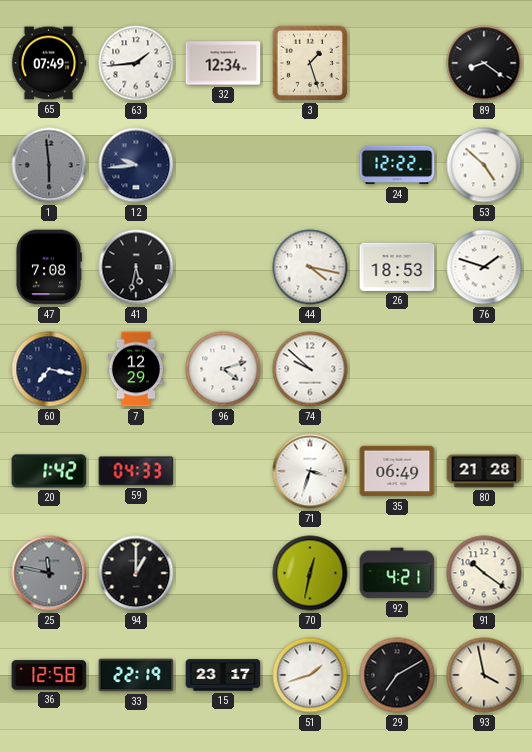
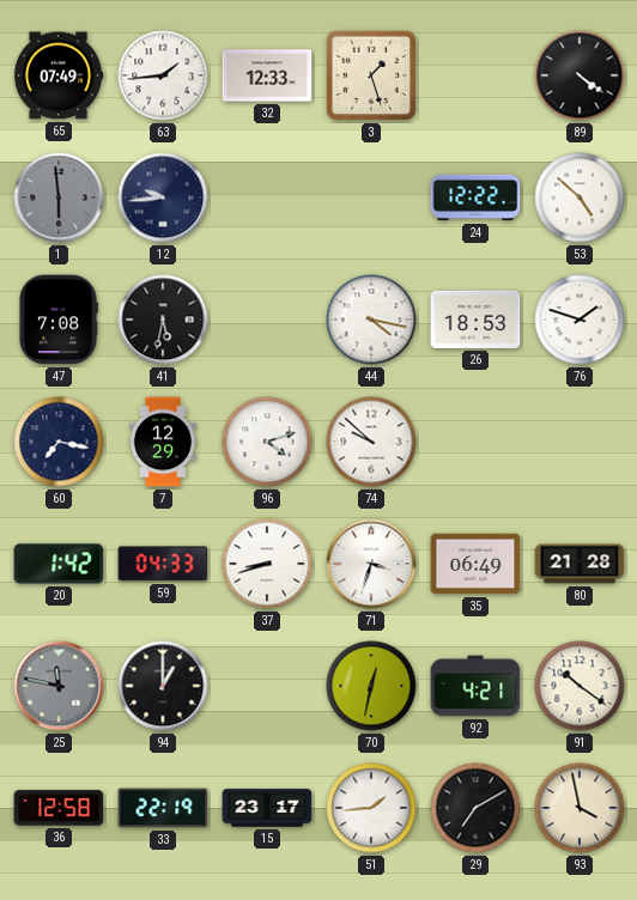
32: 12:34 -> 12:33 (267, 75)
89: 8:21 -> 4:21 (580, 75)
37: none -> 8:42 (267, 564)
51: 1:42 -> 1:44 (371, 808)
